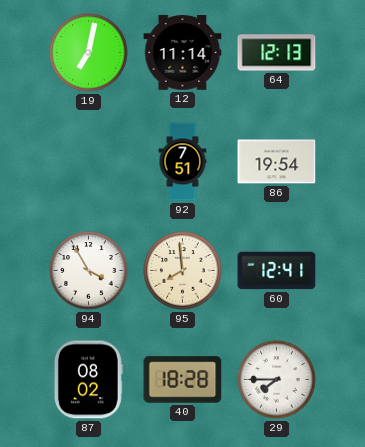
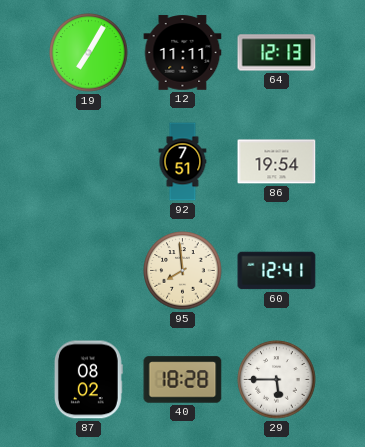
19: 7:02 -> 7:05 (89, 53)
12: 11:14 -> 11:11 (183, 53)
94: 3:55 -> none (89, 271)
29: 7:45 -> 5:45 (277, 380)
